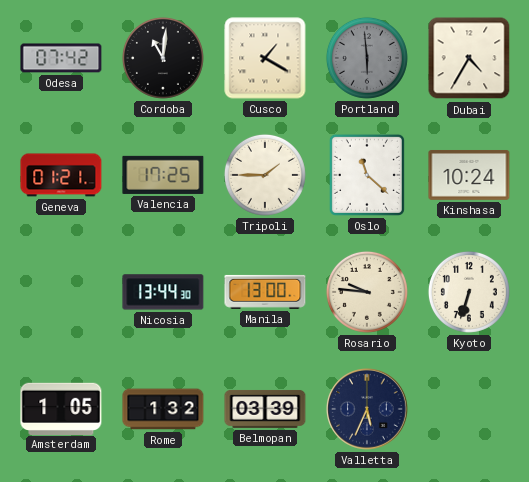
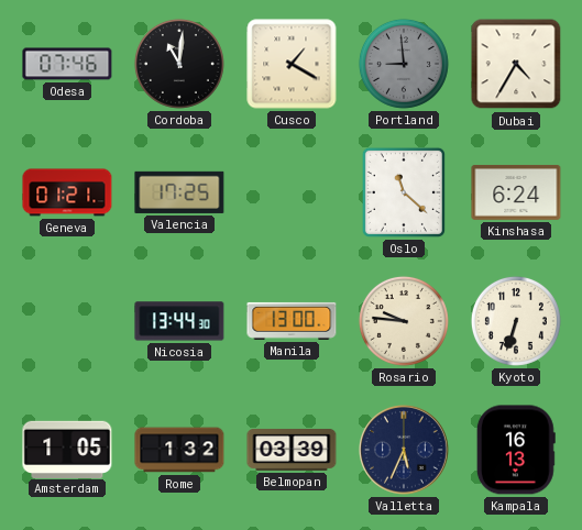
Odesa: 07:42 -> 07:46 (67, 64)
Portland: 5:59 -> 8:59 (404, 64)
Tripoli: 1:45 -> none (265, 175)
Kinshasa: 10:24 -> 6:24 (516, 192)
Kampala: none -> 16:13 (516, 450)
